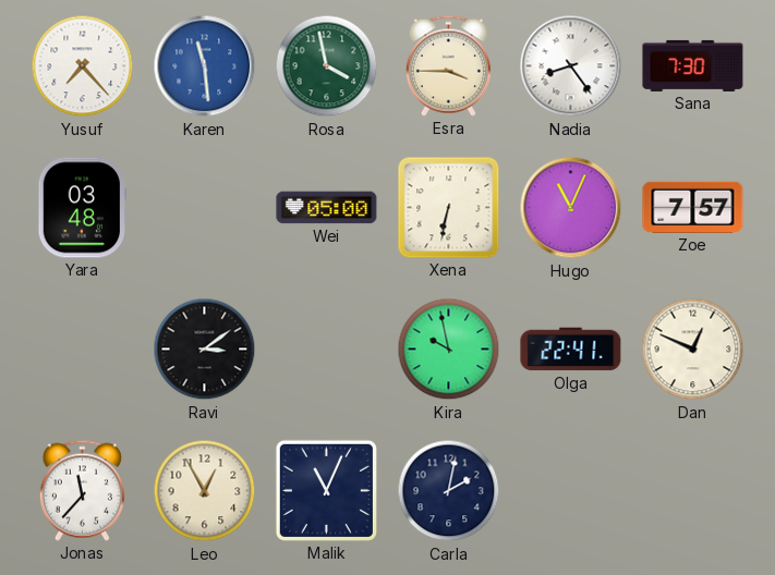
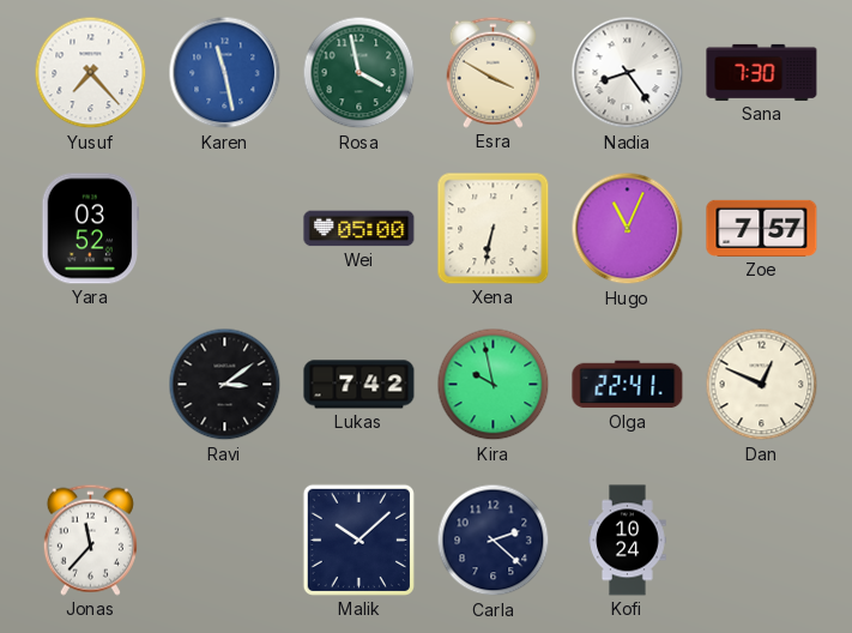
Karen: 11:29 -> 11:28 (225, 73)
Esra: 3:45 -> 3:50 (493, 72)
Yara: 03:48 -> 03:52 (91, 229)
Lukas: none -> 7:42 (359, 385)
Leo: 12:55 -> none (205, 491)
Malik: 11:04 -> 10:08 (358, 539)
Carla: 2:02 -> 2:22 (494, 541)
Kofi: none -> 10:24 (628, 541)
